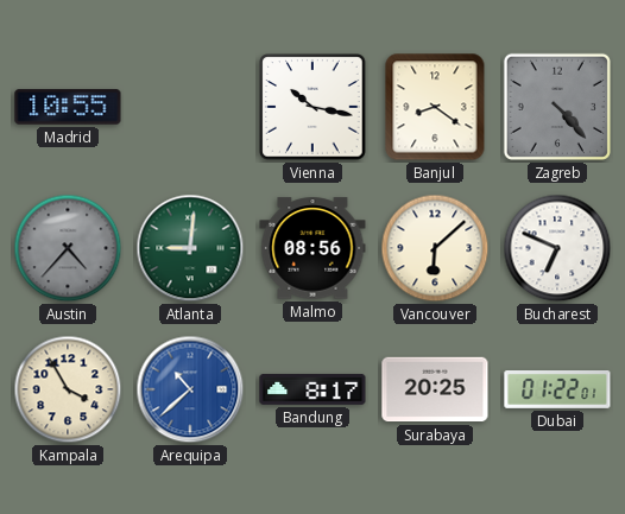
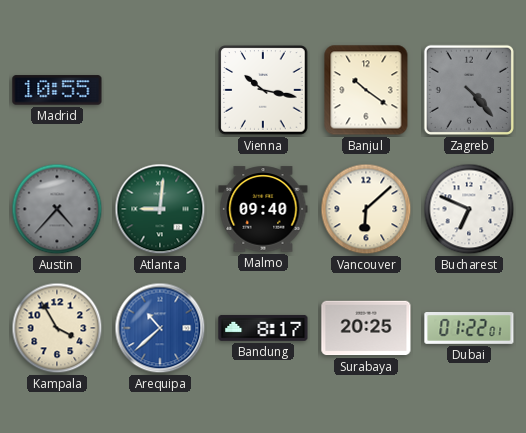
Banjul: 8:21 -> 10:21 (366, 90)
Malmo: 08:56 -> 09:40 (263, 209)
